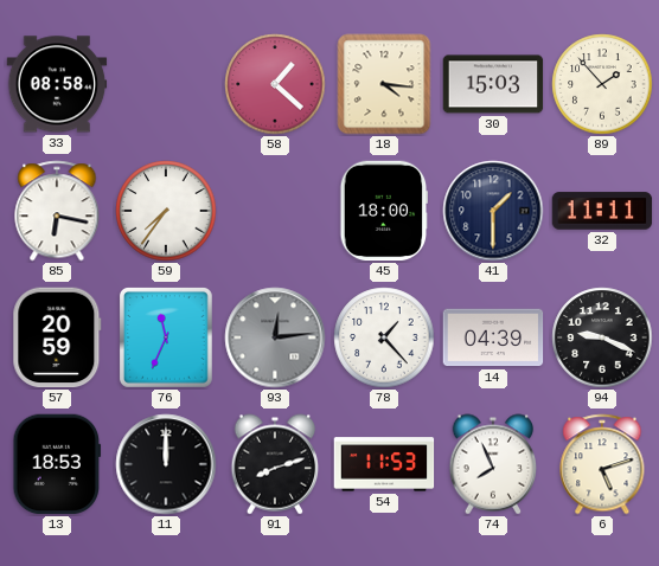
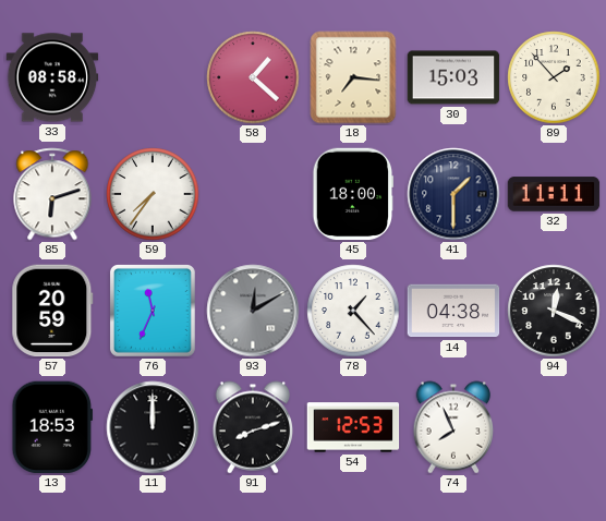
18: 4:16 -> 7:16 (353, 77)
85: 6:17 -> 6:12 (52, 194)
93: 12:14 -> 12:10 (253, 311)
14: 04:39 -> 04:38 (453, 311)
94: 9:19 -> 12:19 (554, 311)
54: 11:53 -> 12:53 (353, 427)
6: 5:12 -> none (602, 464)
